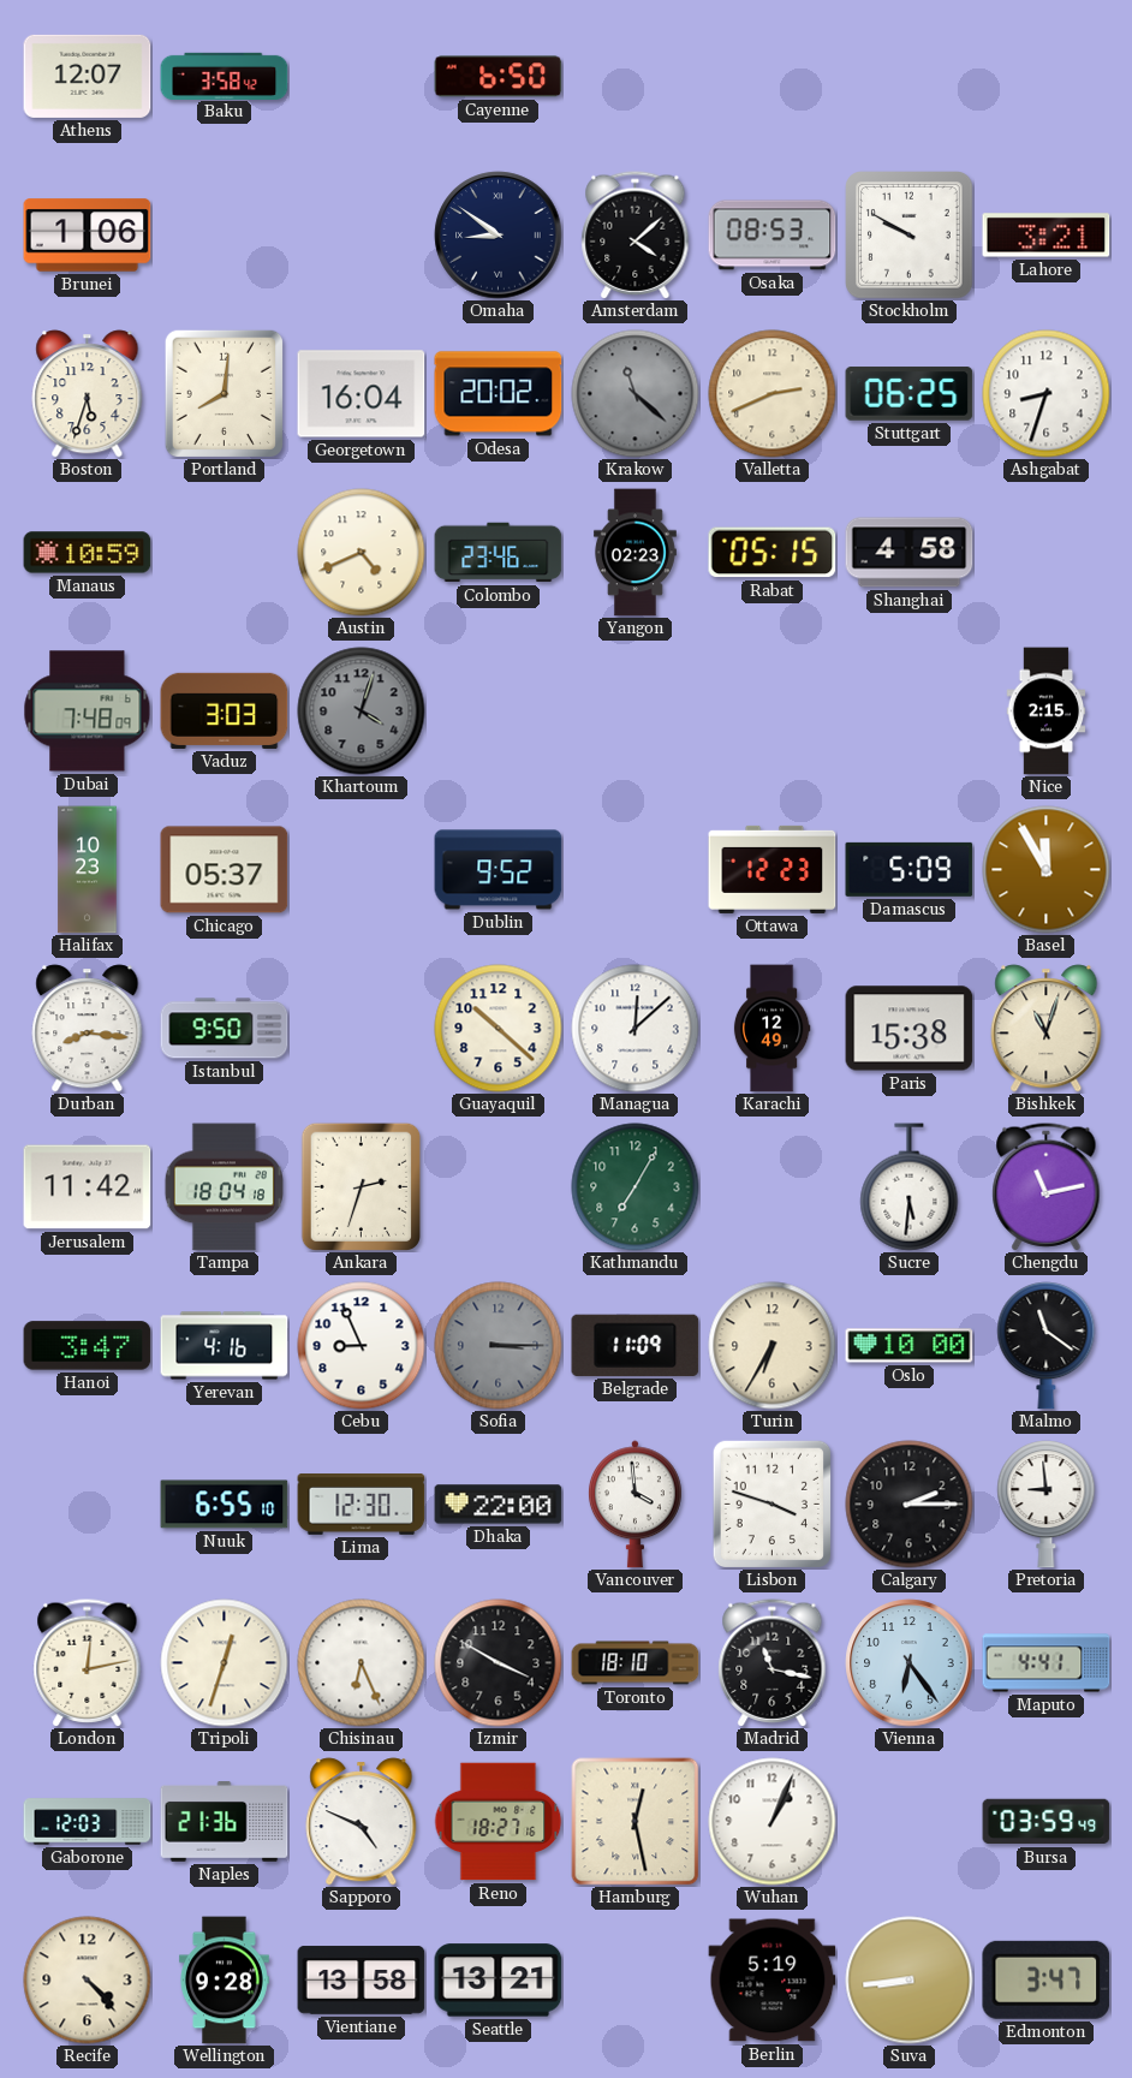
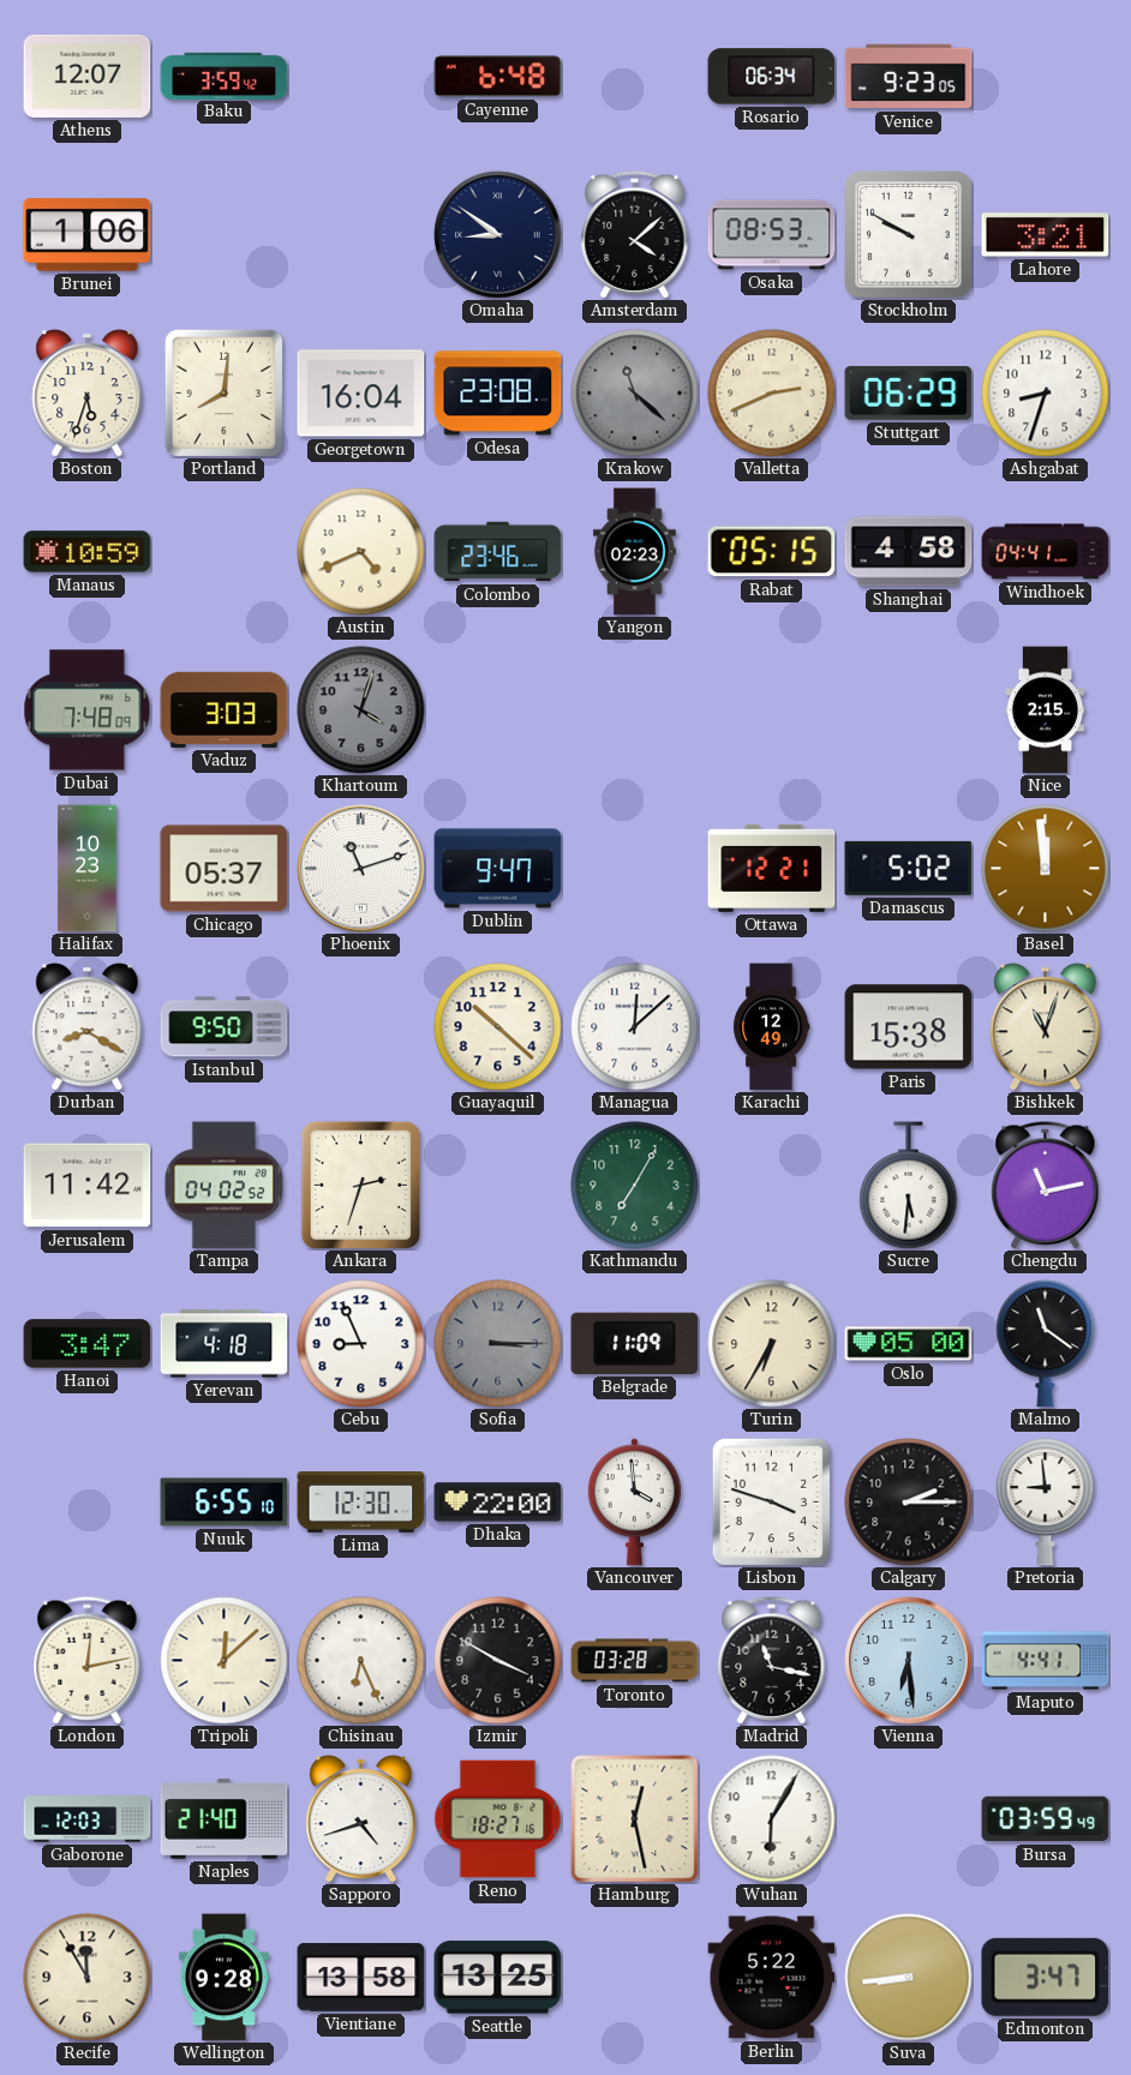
Baku: 3:58 -> 3:59 (225, 76)
Cayenne: 6:50 -> 6:48 (498, 77)
Rosario: none -> 06:34 (772, 77)
Venice: none -> 9:23 (909, 77)
Odesa: 20:02 -> 23:08 (498, 394)
Stuttgart: 06:25 -> 06:29 (909, 394)
Windhoek: none -> 04:41 (1046, 552)
Phoenix: none -> 11:12 (361, 869)
Dublin: 9:52 -> 9:47 (498, 869)
Ottawa: 12:23 -> 12:21 (772, 868)
Damascus: 5:09 -> 5:02 (909, 868)
Basel: 11:55 -> 11:59 (1046, 869)
Durban: 8:16 -> 8:20 (88, 1027)
Tampa: 18:04 -> 04:02 (223, 1186)
Yerevan: 4:16 -> 4:18 (225, 1344)
Oslo: 10:00 -> 05:00 (909, 1344)
Tripoli: 12:33 -> 12:08 (225, 1661)
Toronto: 18:10 -> 03:28 (635, 1661)
Vienna: 6:24 -> 6:29 (909, 1661)
Naples: 21:36 -> 21:40 (225, 1819)
Sapporo: 4:49 -> 4:42 (361, 1819)
Wuhan: 1:04 -> 6:05 (772, 1819)
Recife: 4:23 -> 11:55 (88, 1978)
Seattle: 13:21 -> 13:25 (498, 1978)
Berlin: 5:19 -> 5:22 (772, 1978)
